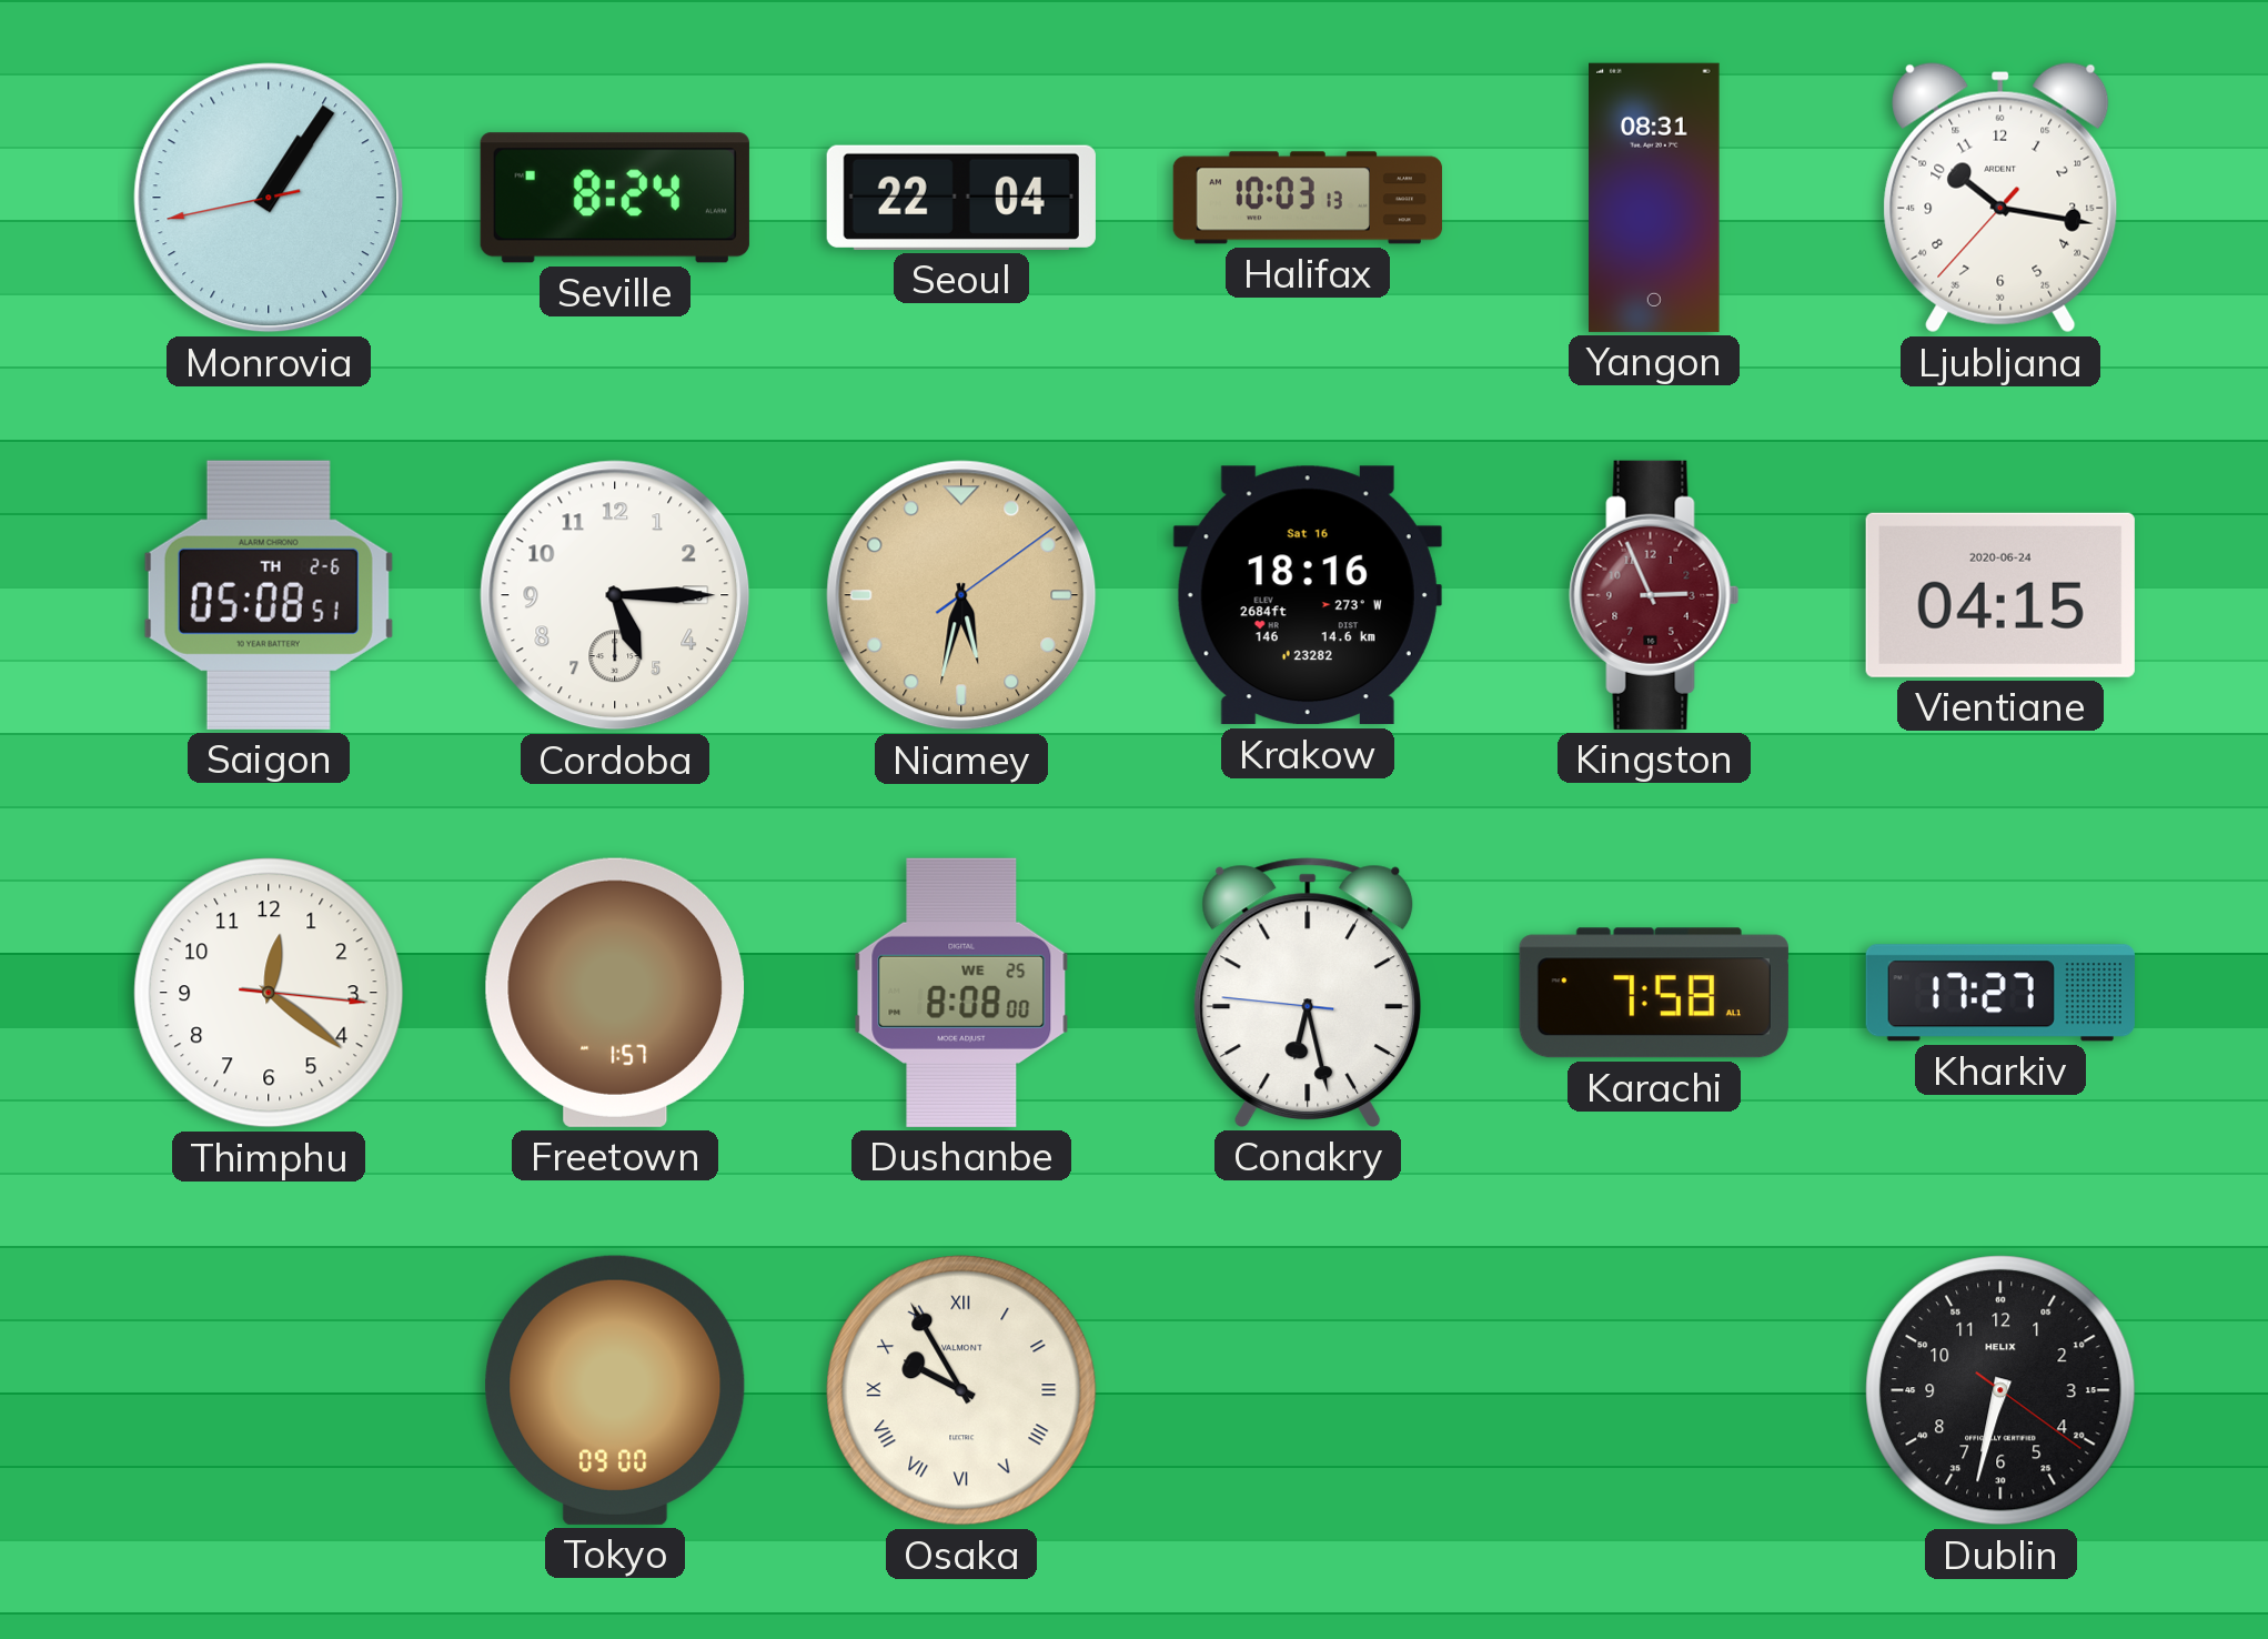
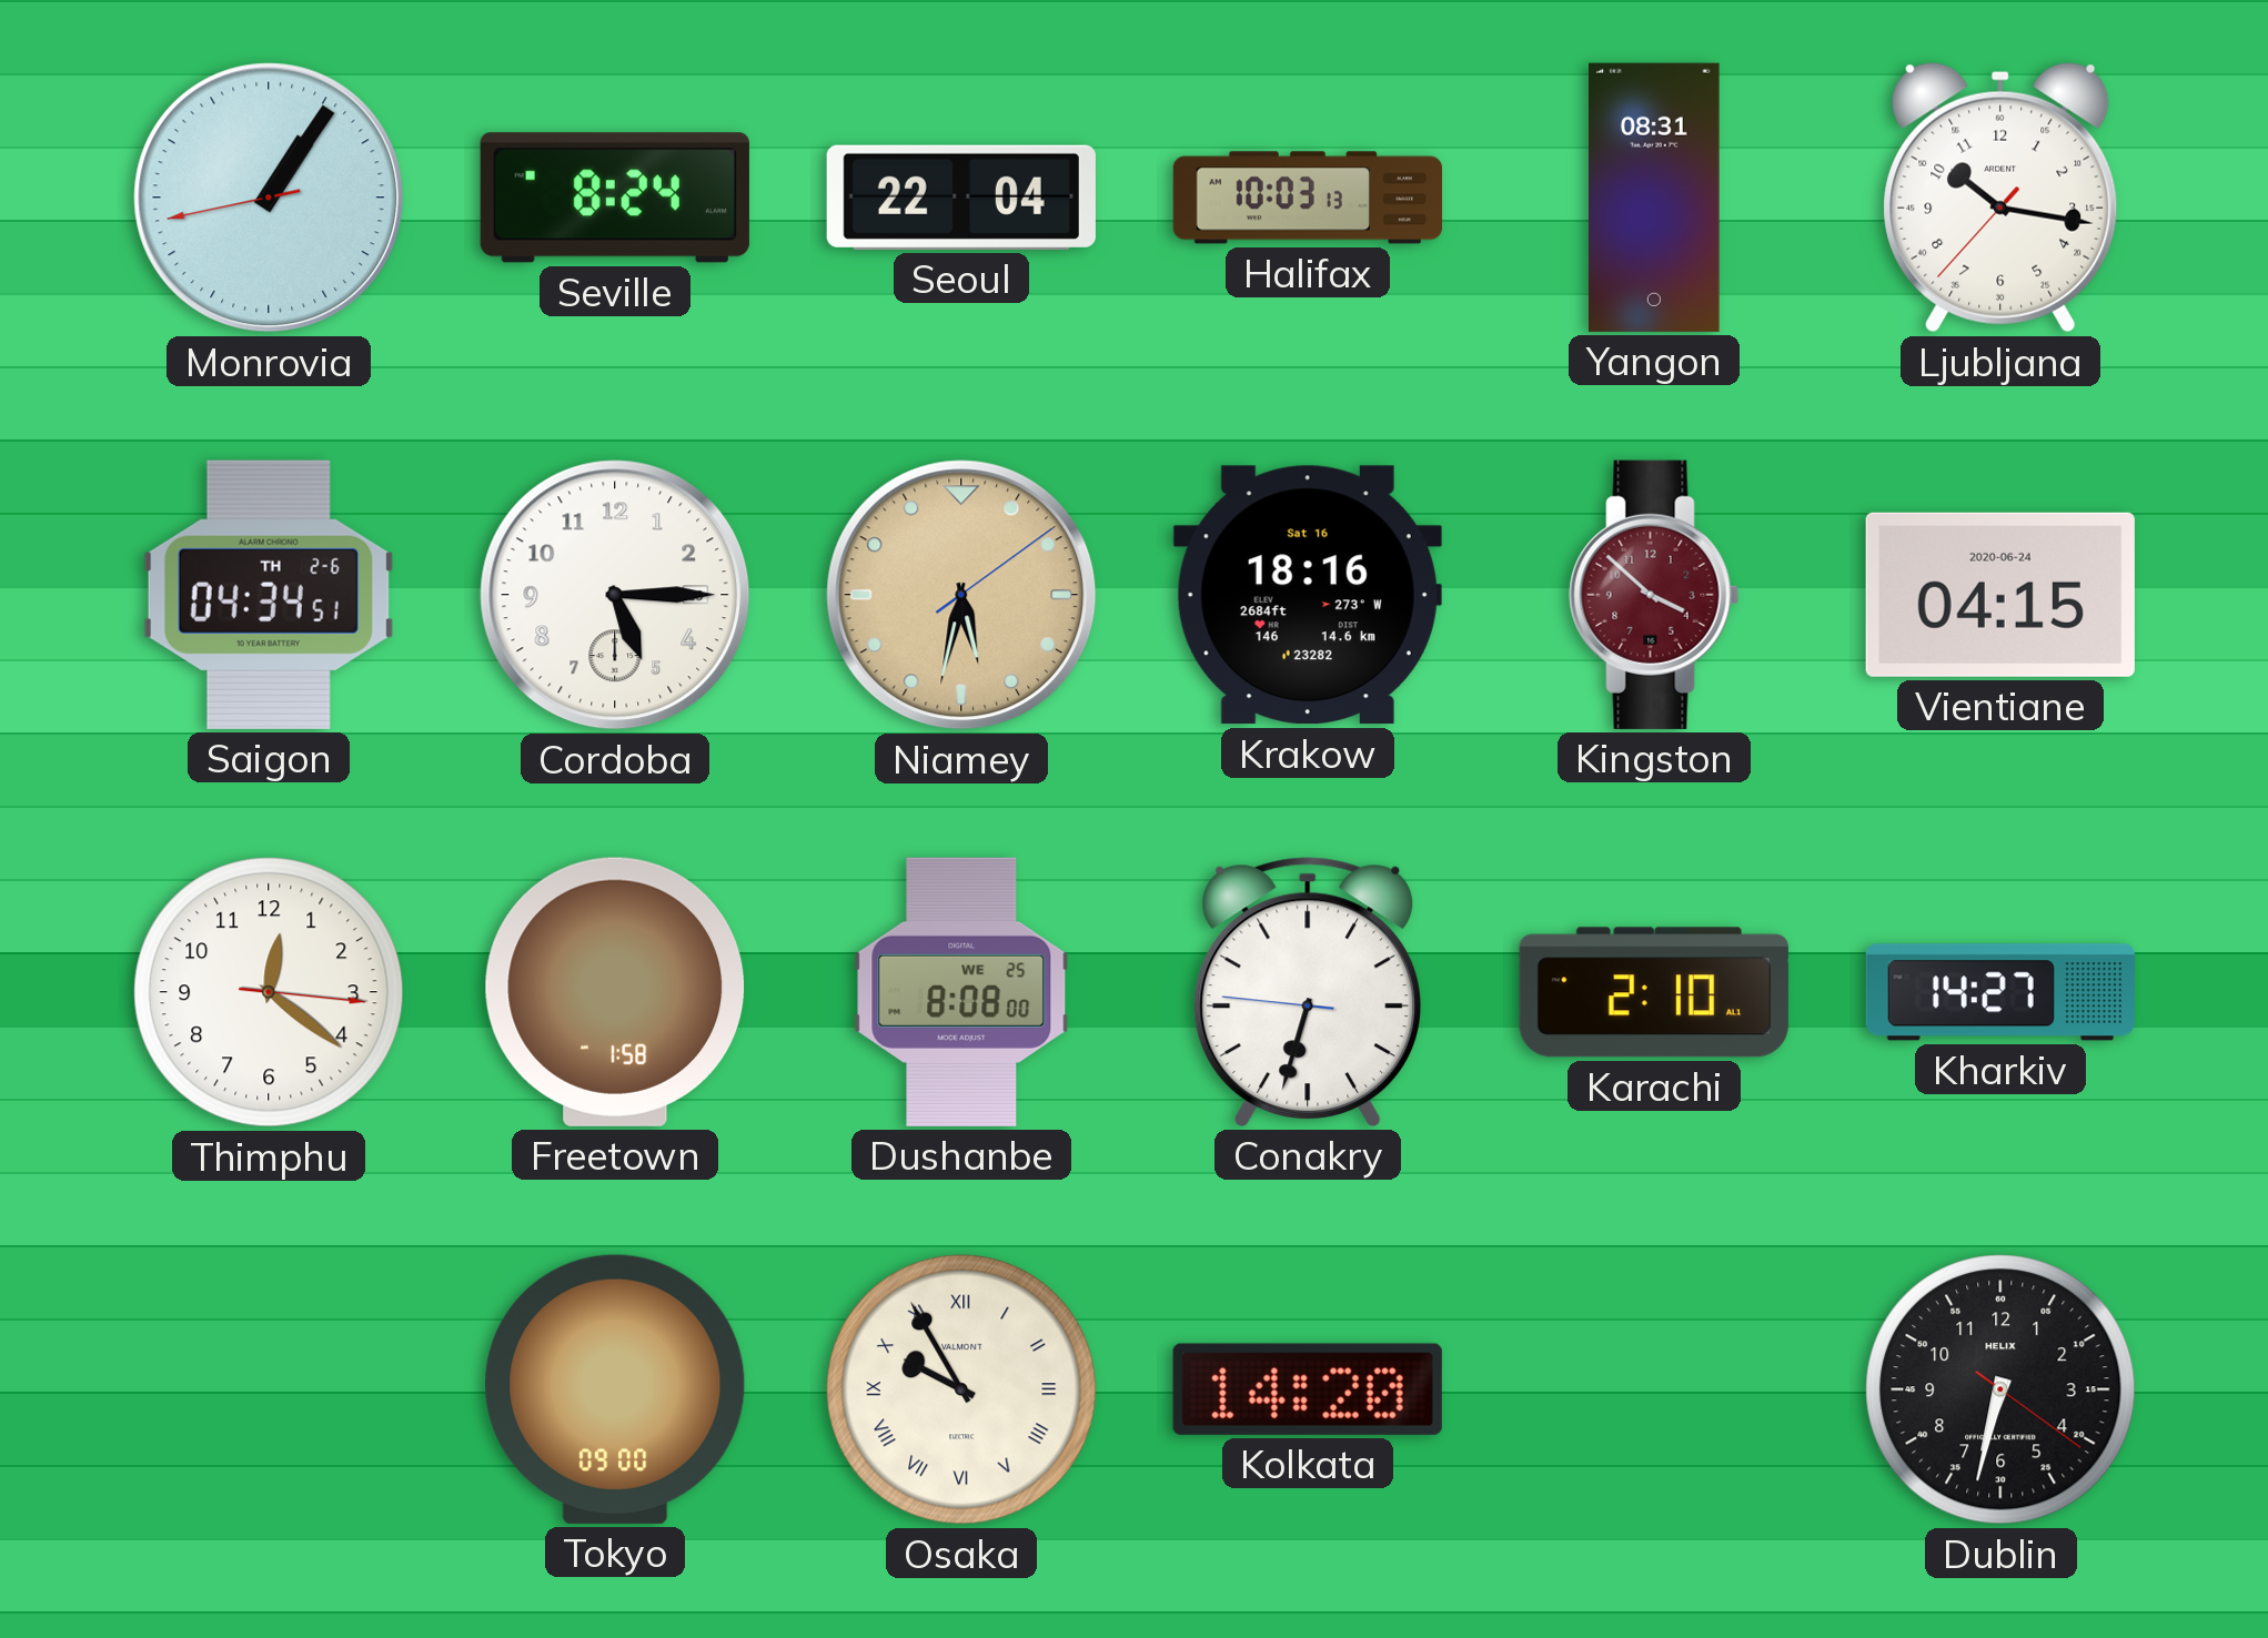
Saigon: 05:08 -> 04:34 (269, 595)
Kingston: 2:56 -> 3:52 (1654, 595)
Freetown: 1:57 -> 1:58 (615, 992)
Conakry: 6:27 -> 6:32 (1308, 992)
Karachi: 7:58 -> 2:10 (1654, 992)
Kharkiv: 17:27 -> 14:27 (2000, 992)
Kolkata: none -> 14:20 (1308, 1389)
